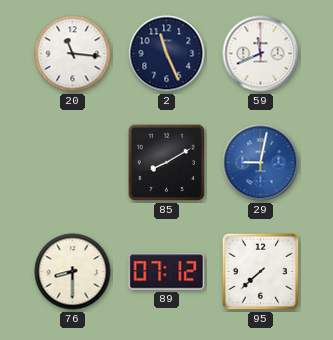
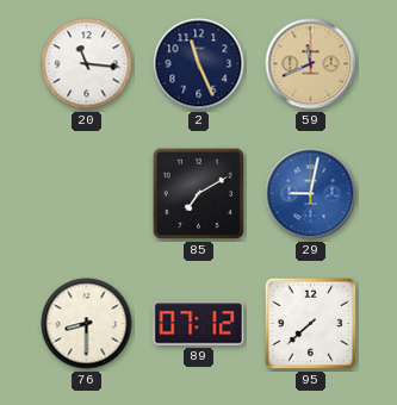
59 dial: white -> champagne (311, 64)
85: 8:10 -> 7:10 (199, 194)
